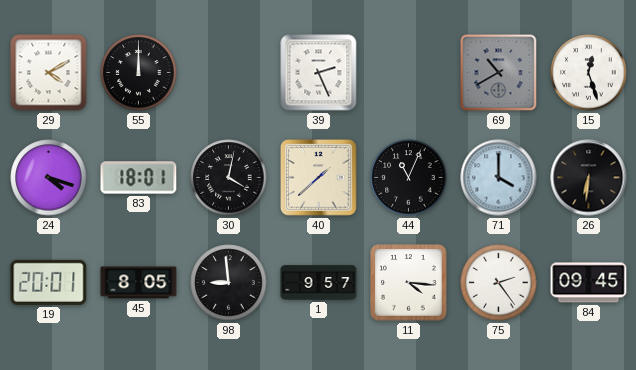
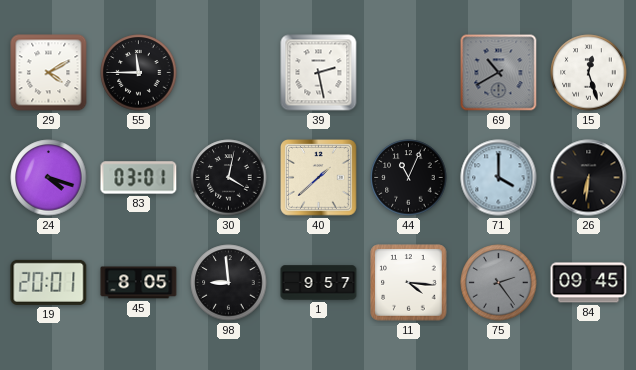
55: 12:00 -> 11:45 (139, 73)
39: 2:26 -> 2:28 (319, 73)
83: 18:01 -> 03:01 (139, 178)
75 dial: white -> grey (499, 283)
